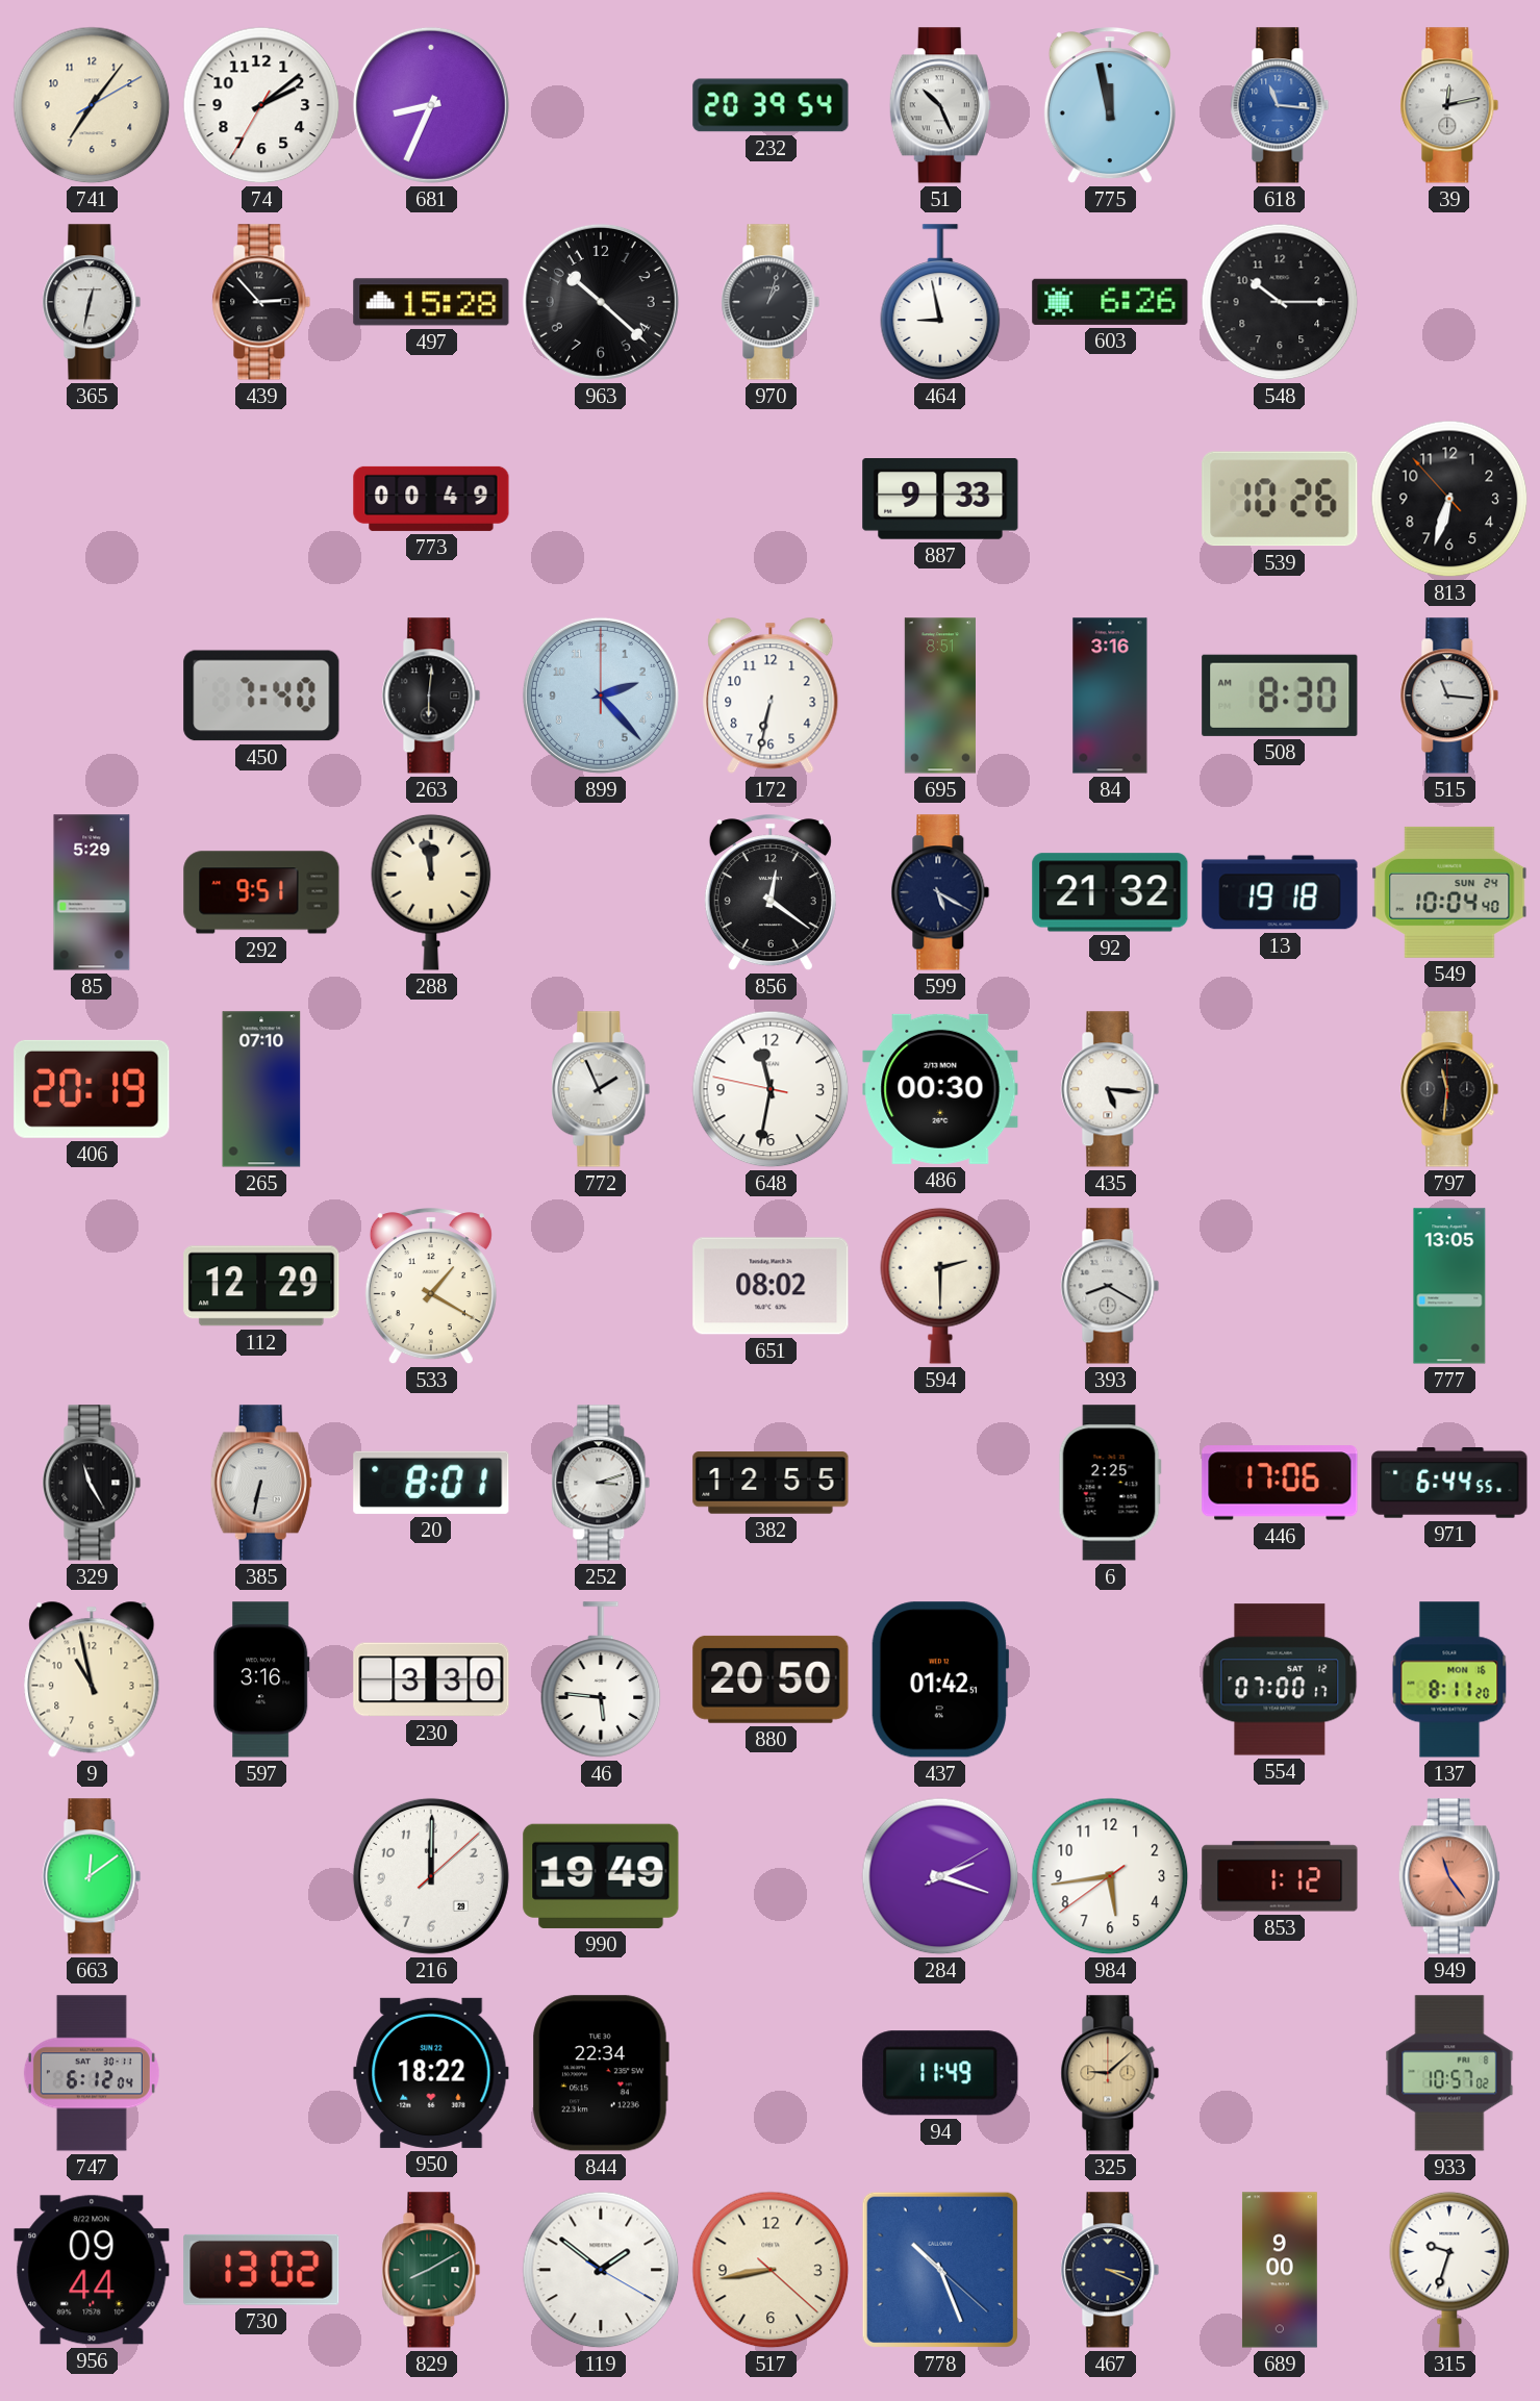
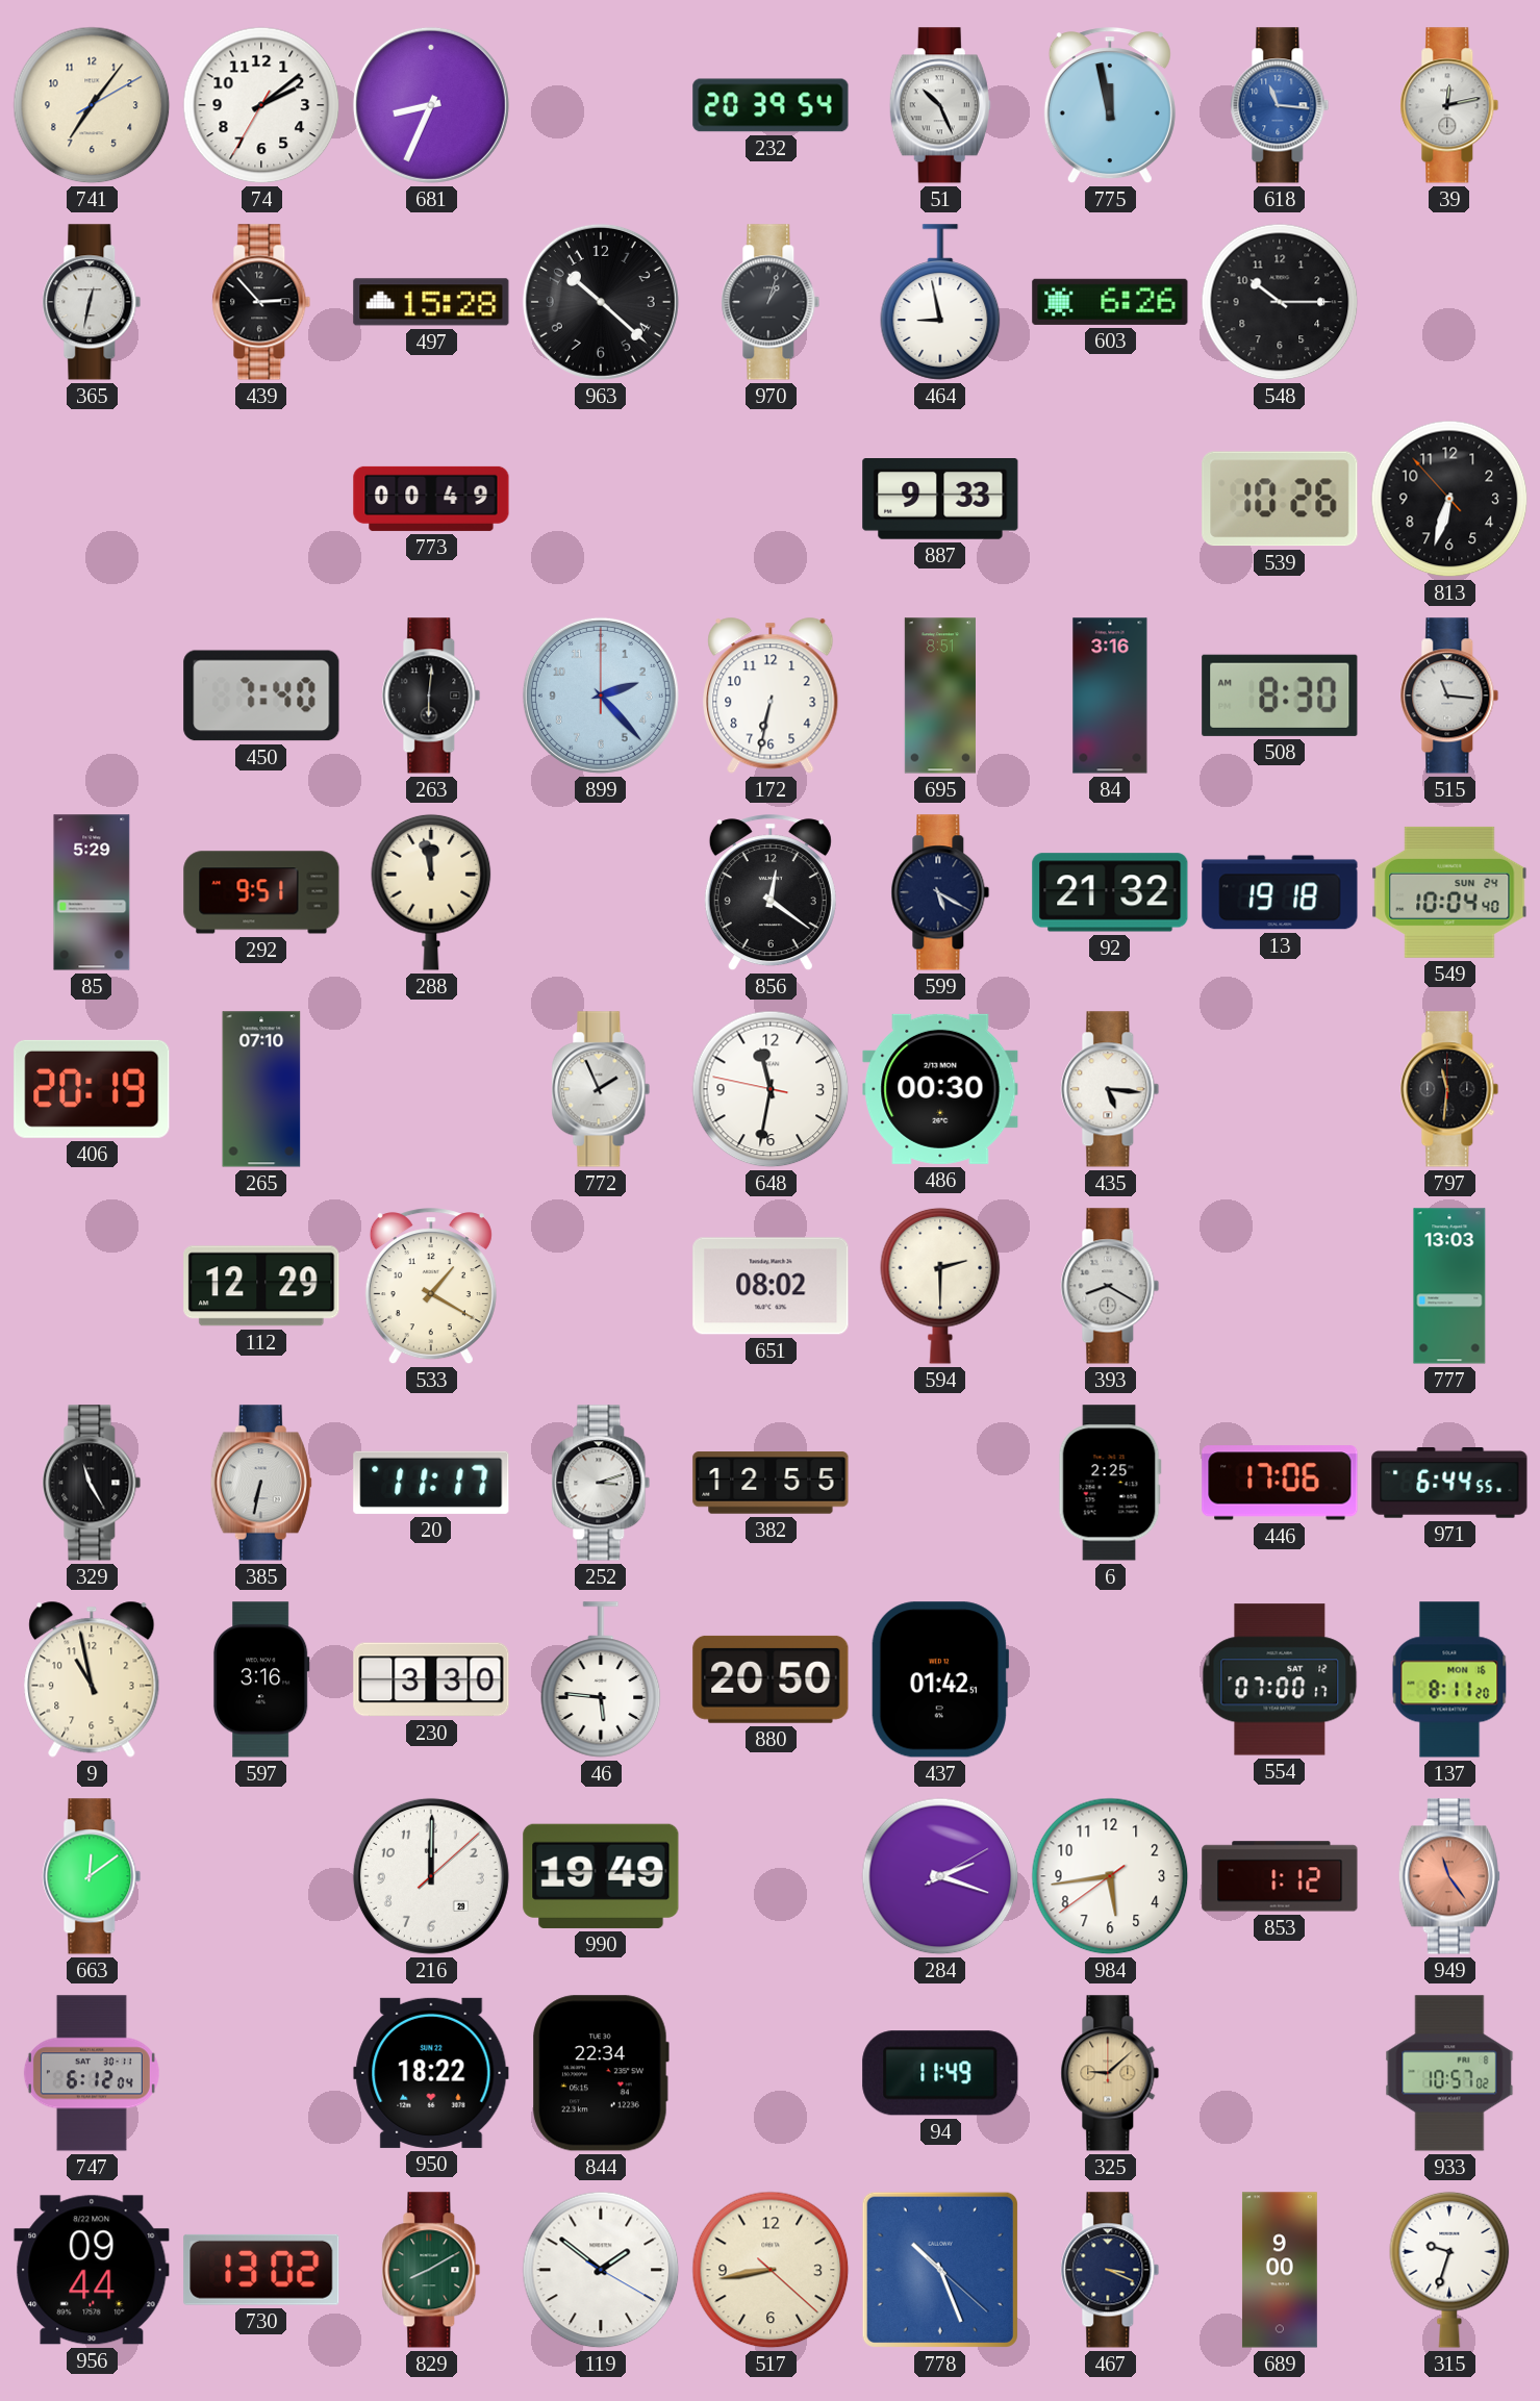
777: 13:05 -> 13:03 (1449, 1286)
20: 8:01 -> 11:17 (431, 1483)
